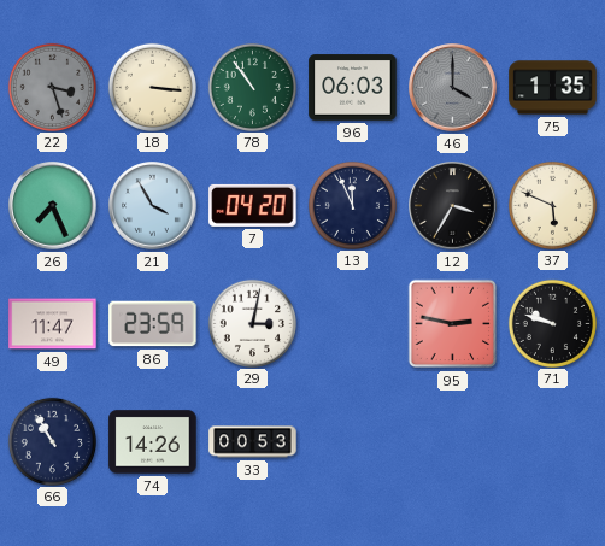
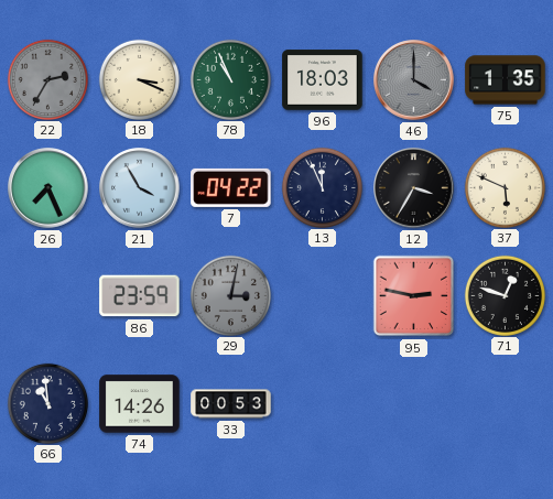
22: 3:27 -> 2:35 (47, 79)
18: 3:16 -> 3:19 (139, 79)
78: 10:54 -> 10:56 (230, 79)
96: 06:03 -> 18:03 (323, 80)
7: 04:20 -> 04:22 (231, 187)
49: 11:47 -> none (53, 324)
29 dial: white -> grey (230, 295)
71: 9:48 -> 12:48 (505, 295)
66: 10:55 -> 10:59 (47, 403)
